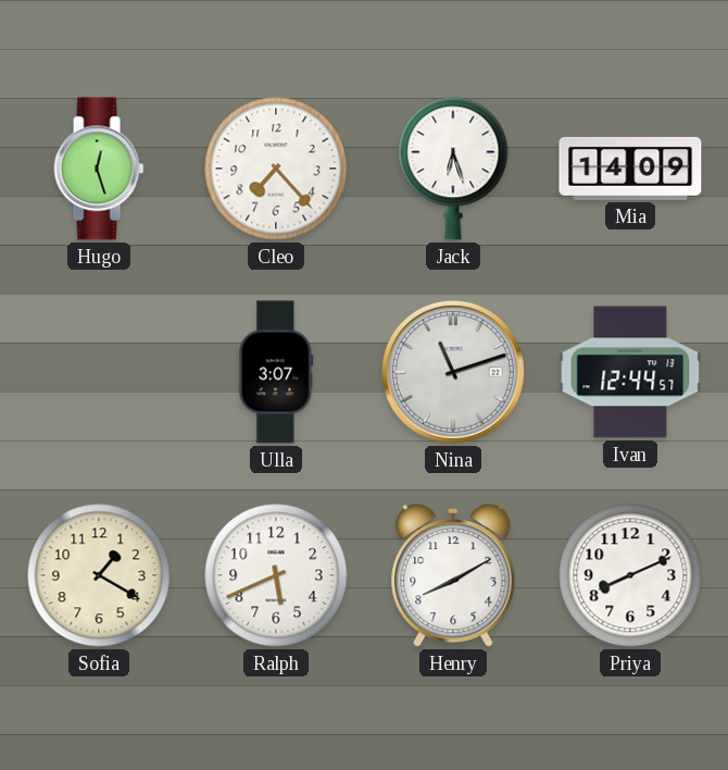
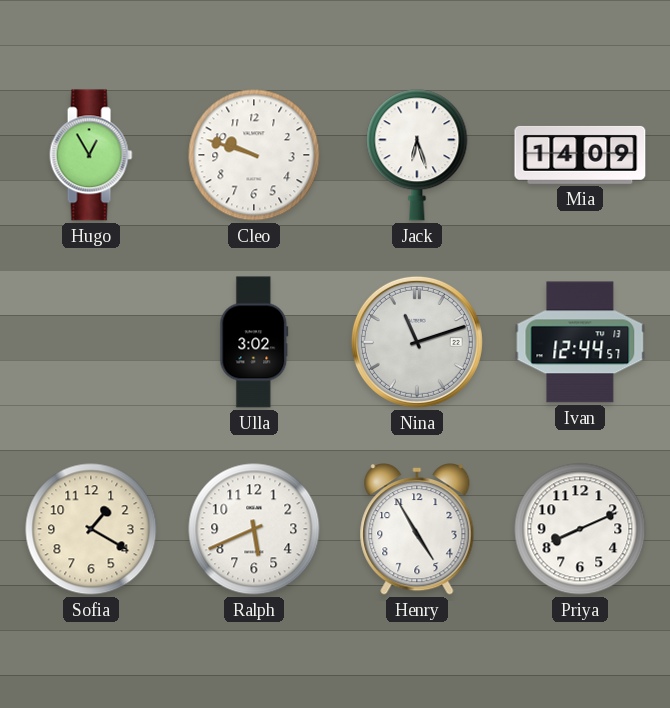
Hugo: 12:27 -> 12:55 (91, 155)
Cleo: 7:23 -> 9:48 (254, 155)
Ulla: 3:07 -> 3:02 (254, 342)
Henry: 8:10 -> 4:55 (417, 529)
